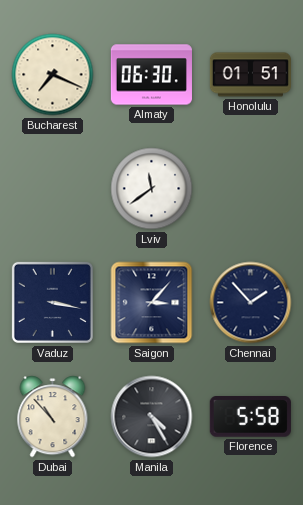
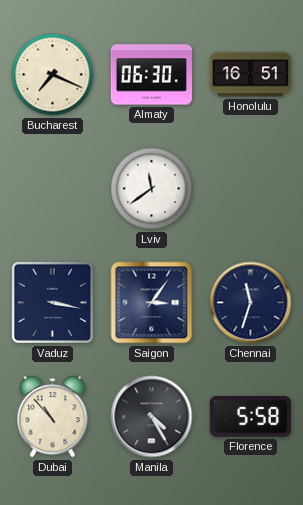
Honolulu: 01:51 -> 16:51 (250, 75)
Saigon: 3:07 -> 3:06 (152, 303)
Chennai: 1:53 -> 11:33 (251, 303)
